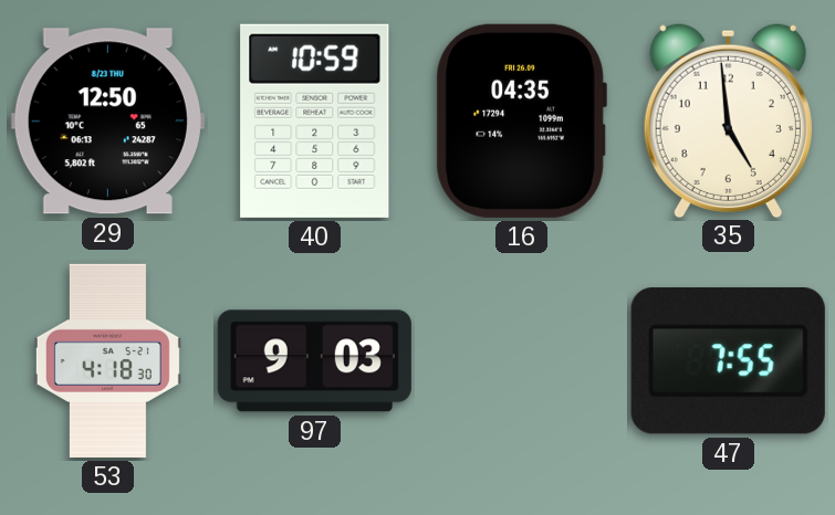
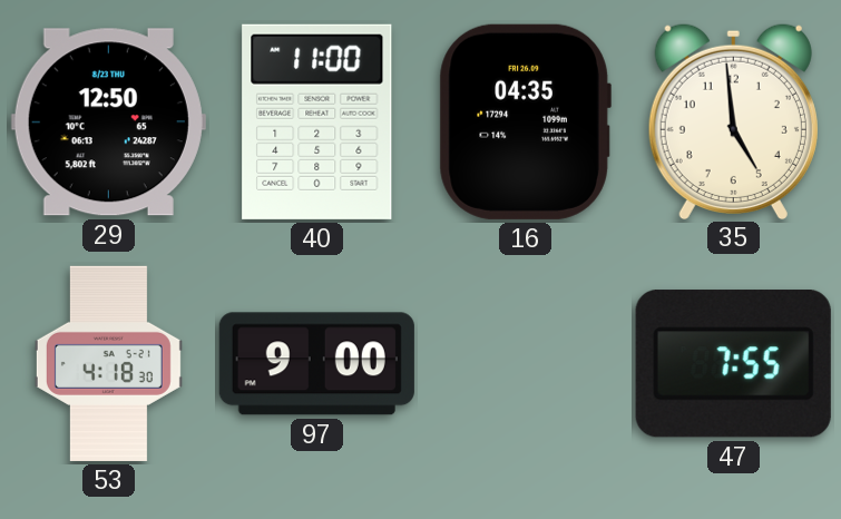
40: 10:59 -> 11:00 (317, 121)
97: 9:03 -> 9:00 (316, 364)
